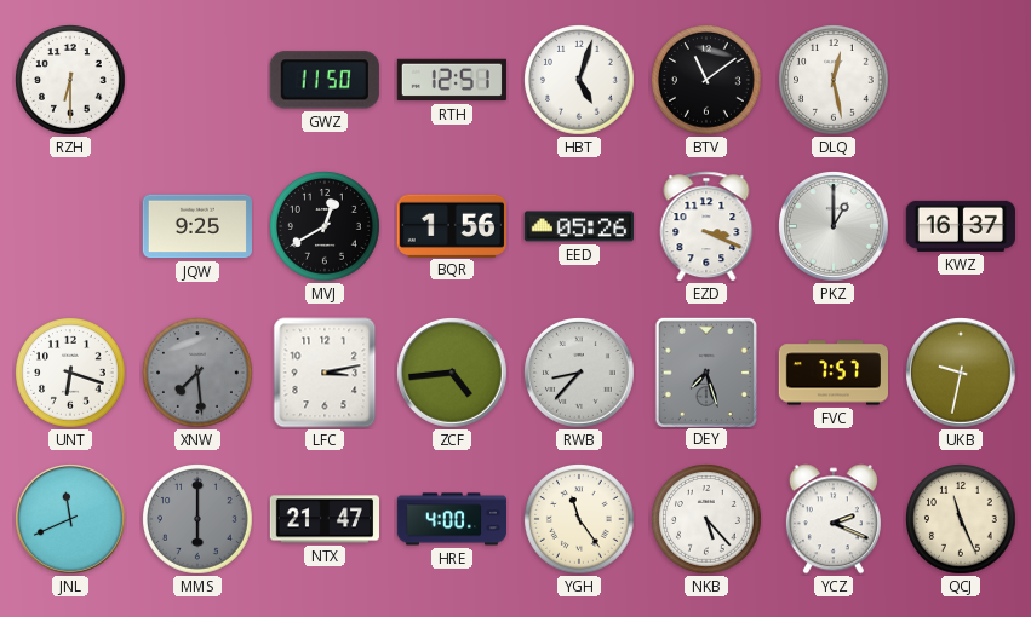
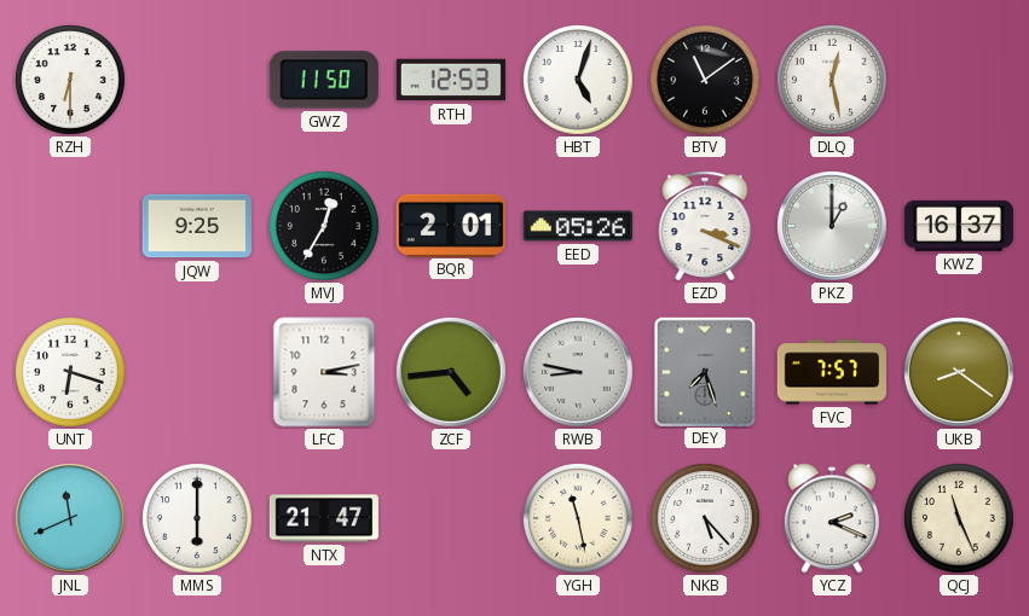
RTH: 12:51 -> 12:53 (451, 80)
MVJ: 12:40 -> 12:35 (324, 226)
BQR: 1:56 -> 2:01 (451, 225)
XNW: 7:29 -> none (197, 373)
RWB: 8:37 -> 8:47 (579, 373)
UKB: 9:32 -> 8:21 (960, 373)
MMS dial: grey -> white (197, 518)
HRE: 4:00 -> none (451, 519)
YGH: 11:24 -> 11:28 (578, 518)
